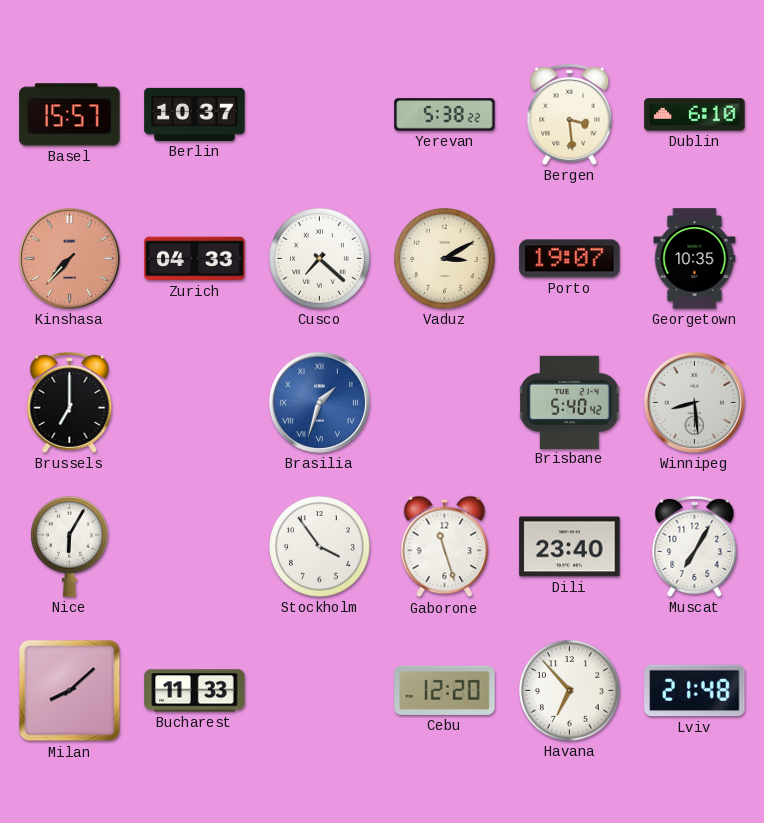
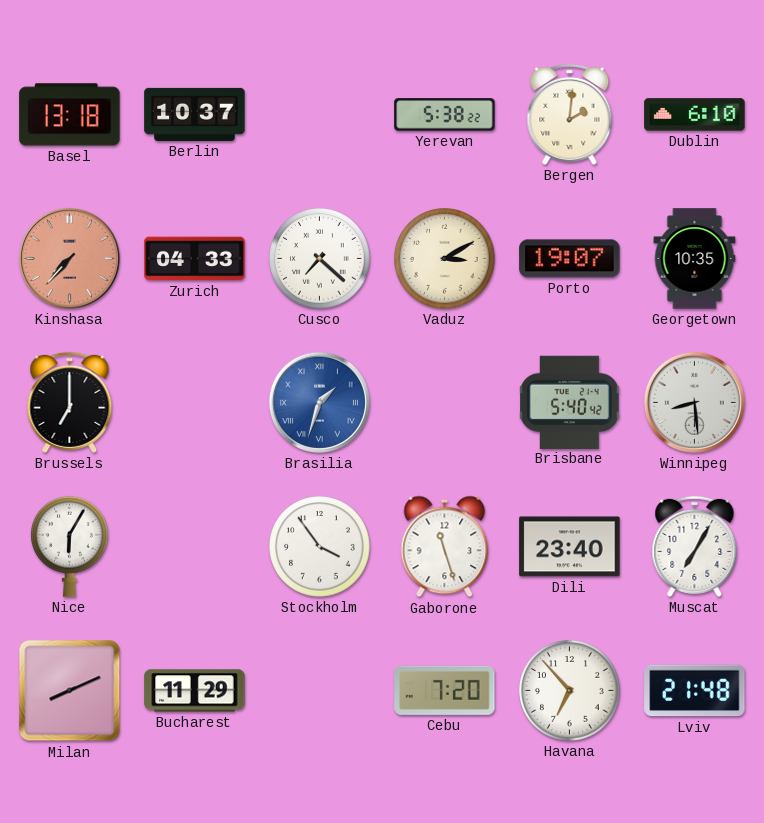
Basel: 15:57 -> 13:18 (70, 115)
Bergen: 3:29 -> 2:01 (570, 114)
Milan: 8:08 -> 8:11 (70, 691)
Bucharest: 11:33 -> 11:29 (195, 691)
Cebu: 12:20 -> 7:20 (445, 690)
